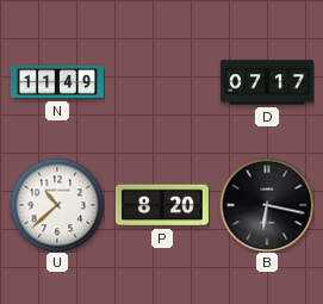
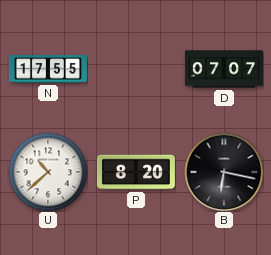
N: 11:49 -> 17:55 (48, 69)
D: 07:17 -> 07:07 (224, 69)
